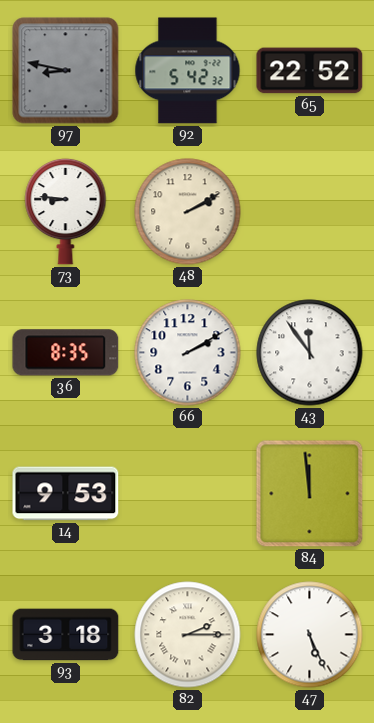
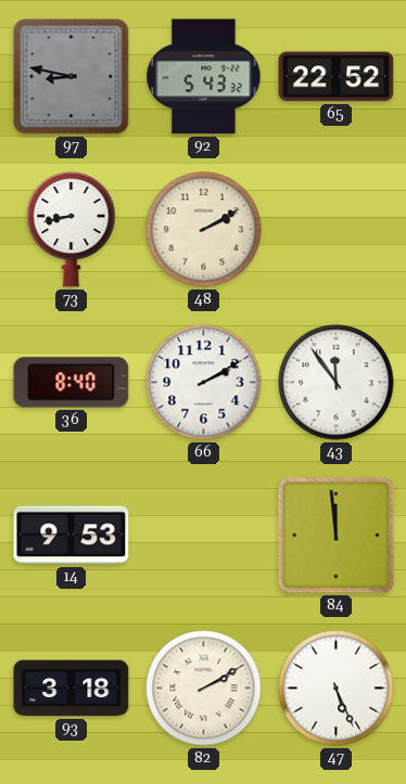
92: 5:42 -> 5:43 (204, 77)
73: 8:46 -> 8:43 (72, 229)
36: 8:35 -> 8:40 (72, 383)
82: 2:15 -> 2:10 (204, 689)
